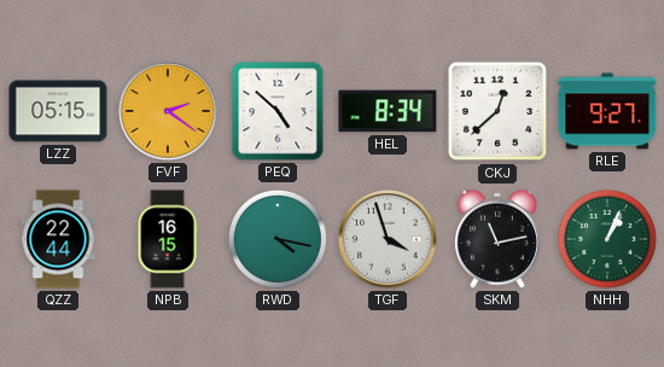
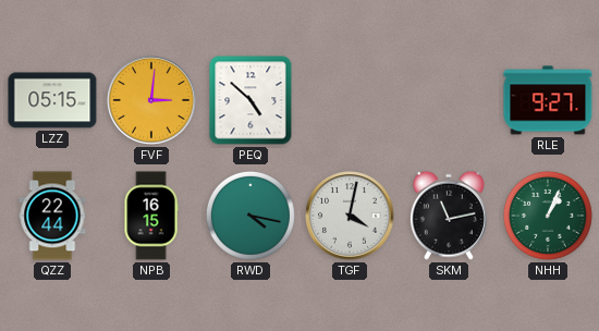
FVF: 2:21 -> 3:01 (151, 100)
HEL: 8:34 -> none (388, 111)
CKJ: 12:38 -> none (497, 111)
TGF: 3:57 -> 4:02 (350, 216)
